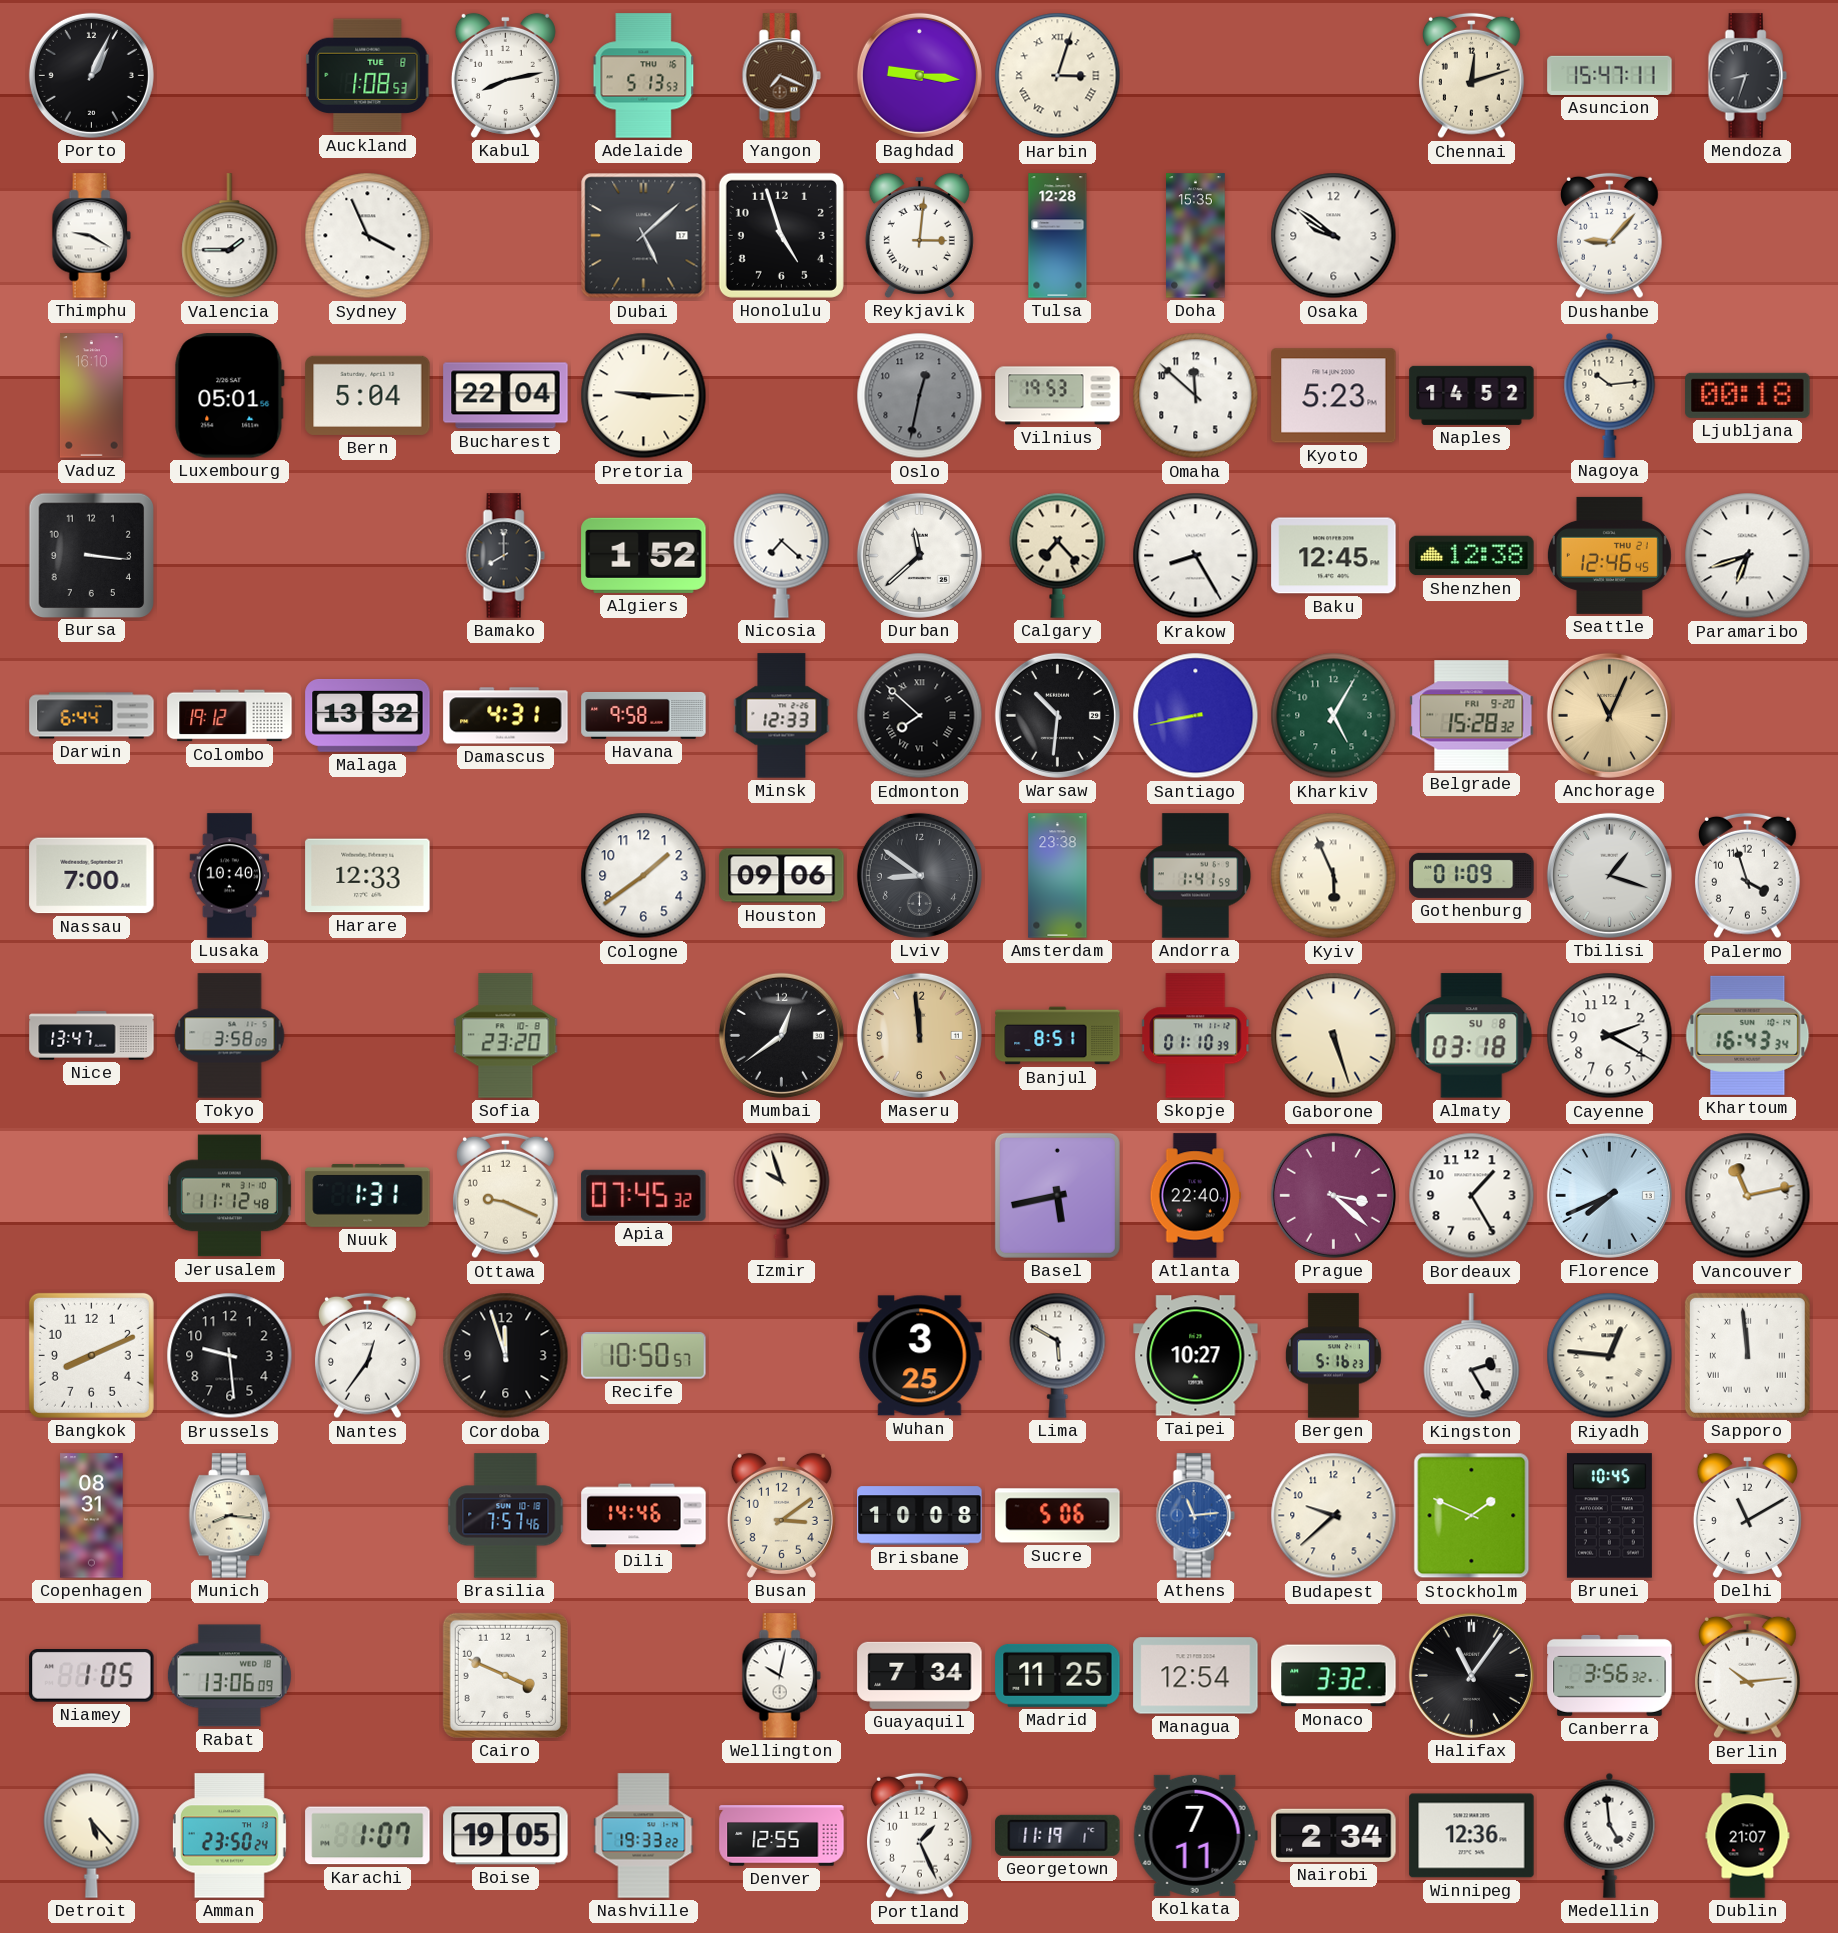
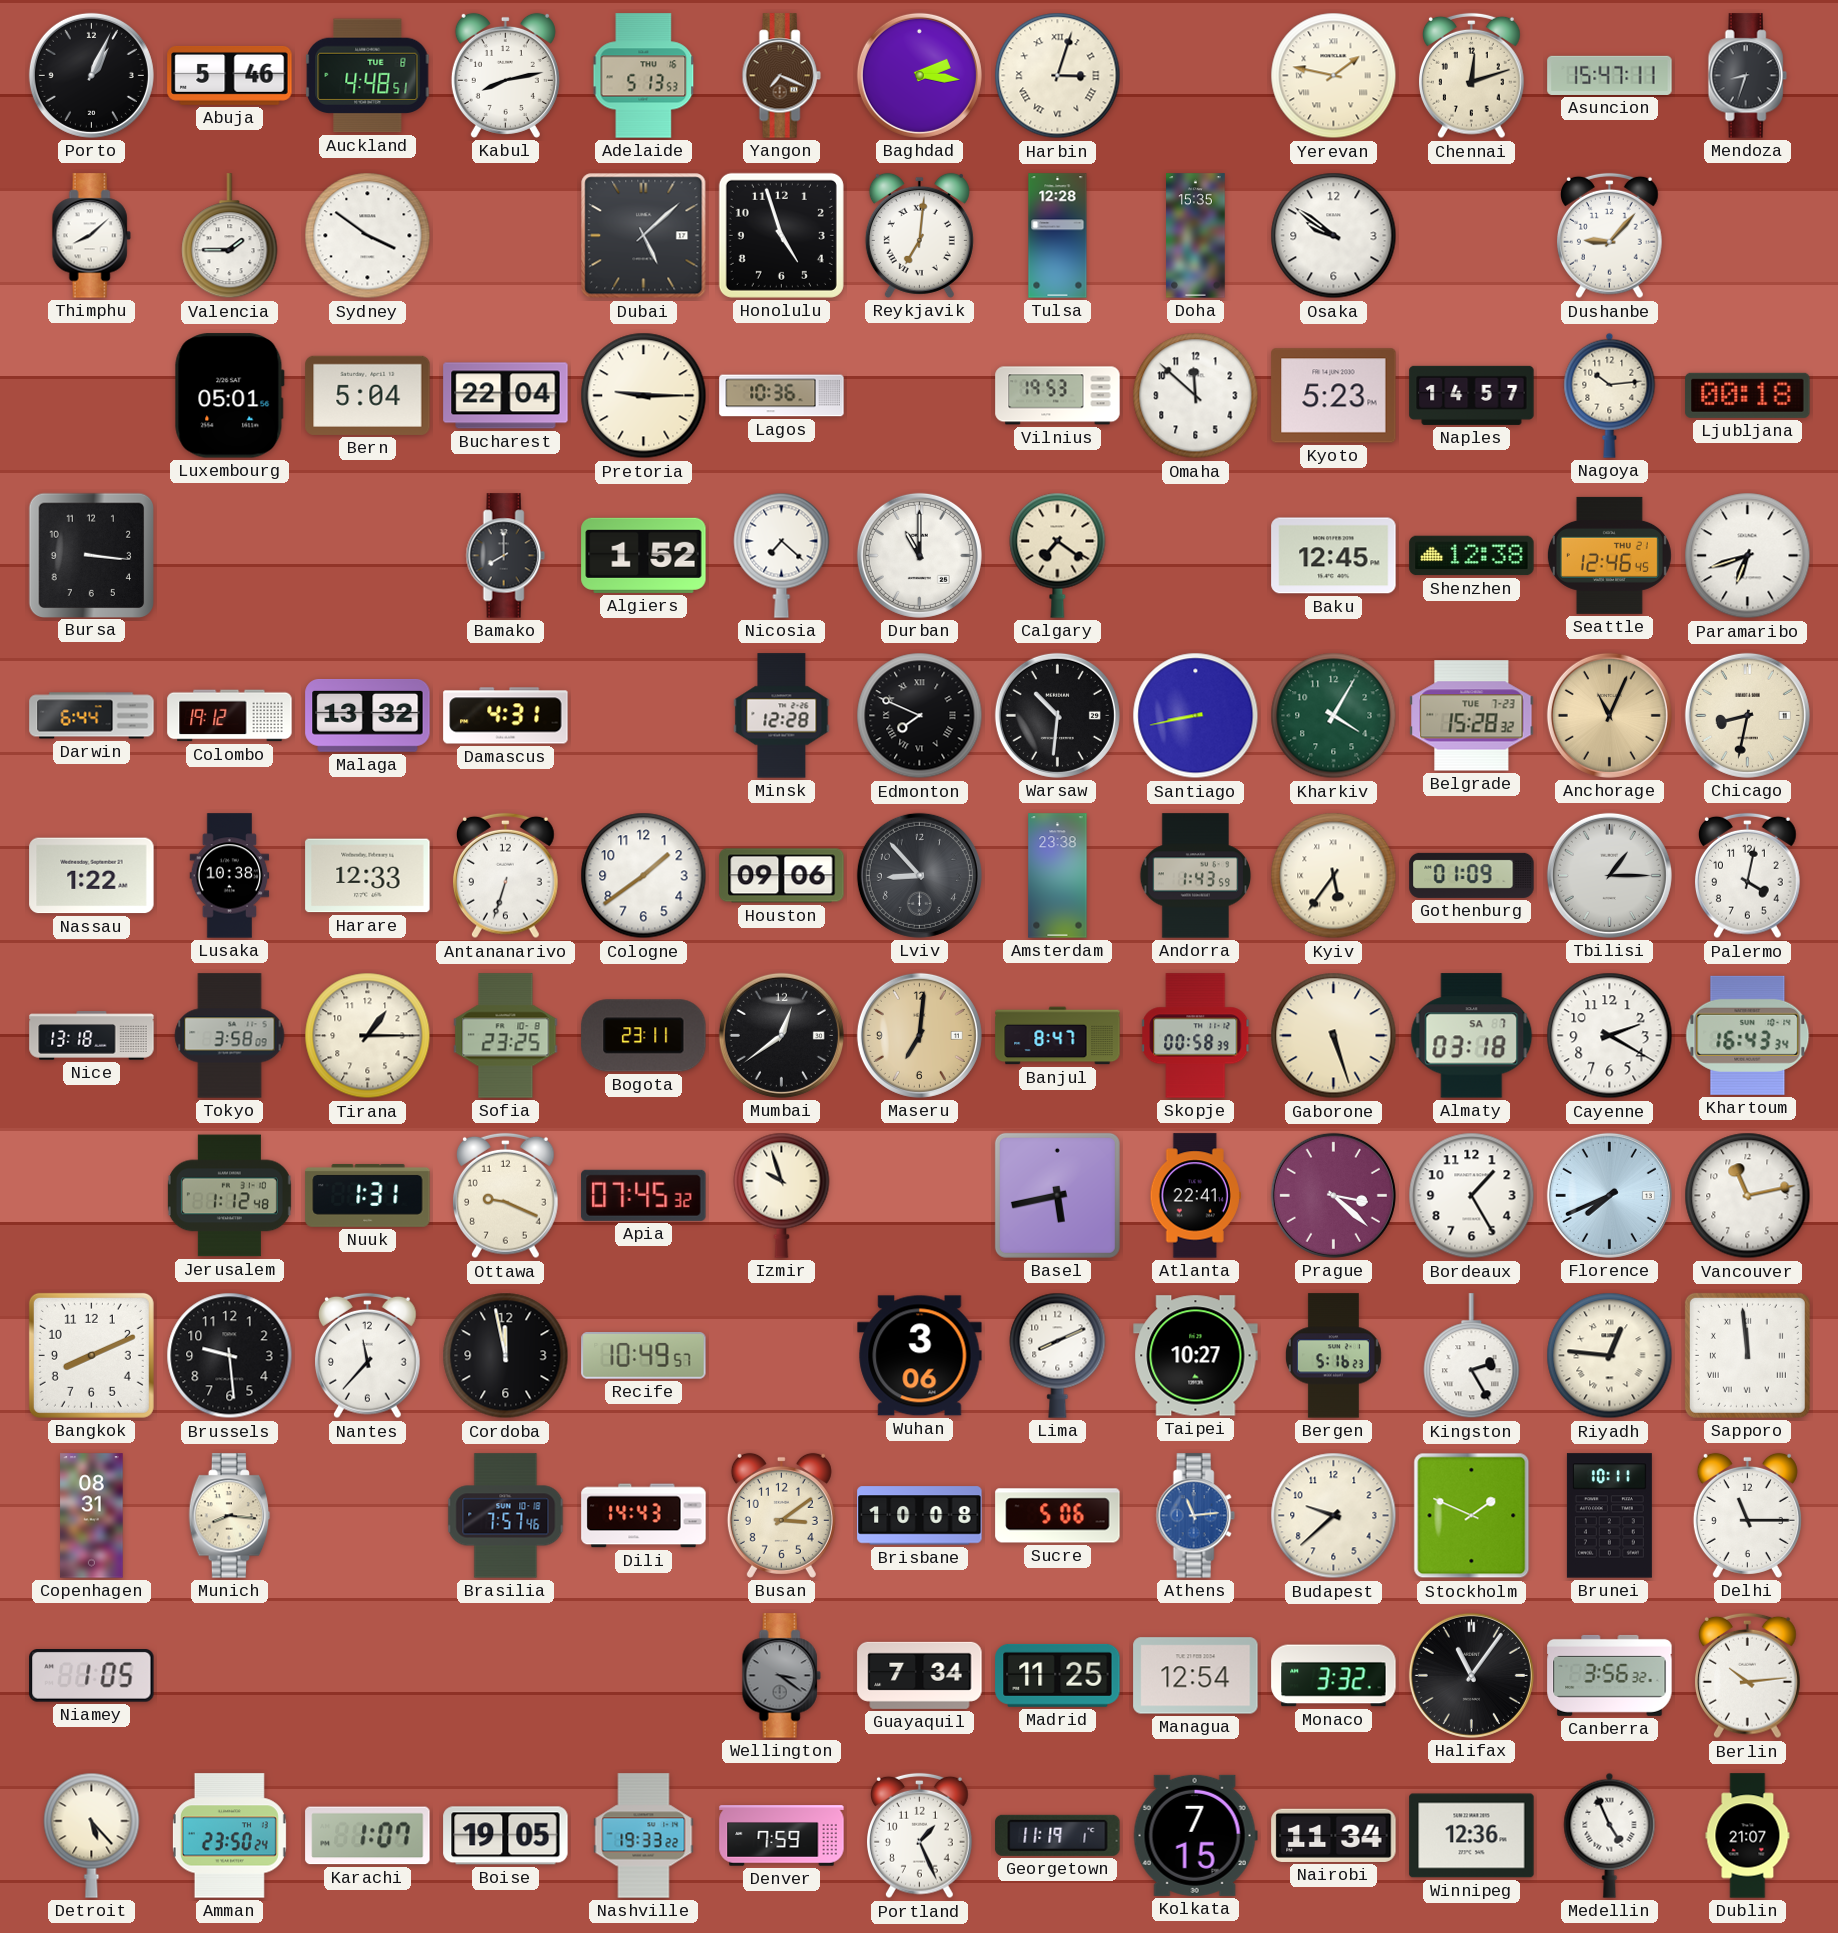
Abuja: none -> 5:46 (230, 75)
Auckland: 1:08 -> 4:48 (368, 76)
Baghdad: 9:16 -> 2:16 (919, 75)
Yerevan: none -> 1:47 (1334, 76)
Thimphu: 9:20 -> 8:08 (91, 236)
Sydney: 3:56 -> 3:51 (368, 236)
Reykjavik: 3:01 -> 7:01 (919, 235)
Vaduz: 16:10 -> none (91, 396)
Lagos: none -> 10:36 (782, 396)
Oslo: 12:32 -> none (920, 396)
Naples: 14:52 -> 14:57 (1472, 395)
Durban: 11:38 -> 11:00 (919, 555)
Calgary: 7:23 -> 7:21 (1058, 555)
Krakow: 8:25 -> none (1196, 556)
Havana: 9:58 -> none (644, 715)
Minsk: 12:33 -> 12:28 (782, 716)
Edmonton: 7:52 -> 7:49 (920, 716)
Kharkiv: 5:05 -> 4:05 (1334, 716)
Belgrade date: FRI 9-20 -> TUE 7-23 (1472, 716)
Chicago: none -> 8:32 (1747, 715)
Nassau: 7:00 -> 1:22 (92, 876)
Lusaka: 10:40 -> 10:38 (230, 876)
Antananarivo: none -> 6:33 (506, 876)
Lviv: 8:51 -> 8:53 (919, 875)
Andorra: 1:41 -> 1:43 (1196, 876)
Kyiv: 5:56 -> 5:36 (1334, 876)
Tbilisi: 1:18 -> 1:15 (1609, 875)
Palermo: 3:57 -> 4:02 (1748, 876)
Nice: 13:47 -> 13:18 (92, 1036)
Tirana: none -> 1:15 (368, 1036)
Sofia: 23:20 -> 23:25 (506, 1036)
Bogota: none -> 23:11 (644, 1036)
Maseru: 11:59 -> 7:01 (919, 1035)
Banjul: 8:51 -> 8:47 (1058, 1036)
Skopje: 01:10 -> 00:58 (1196, 1036)
Almaty date: SU 8 -> SA 7 (1472, 1036)
Jerusalem: 11:12 -> 1:12 (229, 1196)
Atlanta: 22:40 -> 22:41 (1195, 1196)
Nantes: 12:36 -> 11:37 (368, 1356)
Cordoba: 11:57 -> 11:58 (506, 1356)
Recife: 10:50 -> 10:49 (644, 1356)
Wuhan: 3:25 -> 3:06 (920, 1356)
Lima: 5:50 -> 8:11 (1058, 1355)
Dili: 14:46 -> 14:43 (644, 1516)
Brunei: 10:45 -> 10:11 (1609, 1516)
Delhi: 11:10 -> 11:15 (1747, 1515)
Rabat: 13:06 -> none (229, 1676)
Cairo: 3:49 -> none (505, 1675)
Wellington: 10:02 -> 3:21 (781, 1676)
Wellington dial: white -> grey (781, 1676)
Denver: 12:55 -> 7:59 (782, 1836)
Kolkata: 7:11 -> 7:15 (1195, 1835)
Nairobi: 2:34 -> 11:34 (1334, 1835)
Medellin: 4:59 -> 4:56 (1610, 1835)
